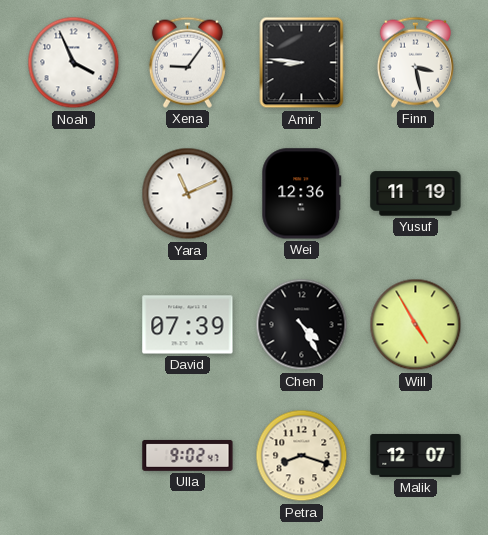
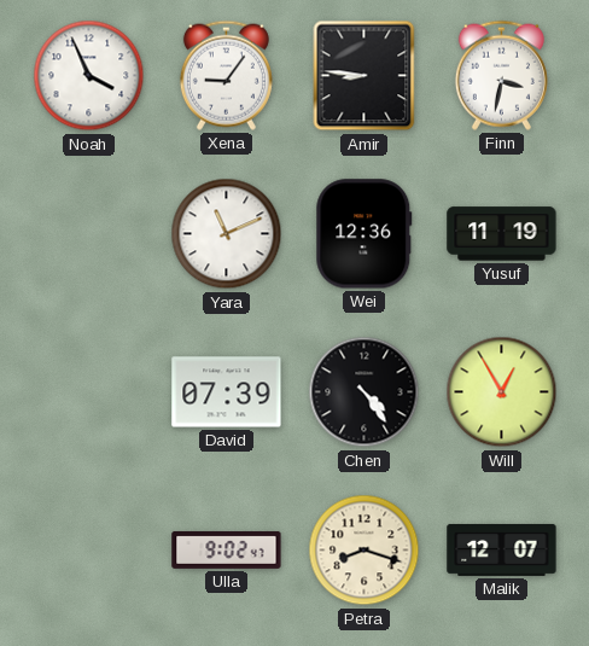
Finn: 3:28 -> 3:32 (501, 75)
Chen: 4:25 -> 4:24 (365, 392)
Will: 4:55 -> 12:55 (502, 392)
